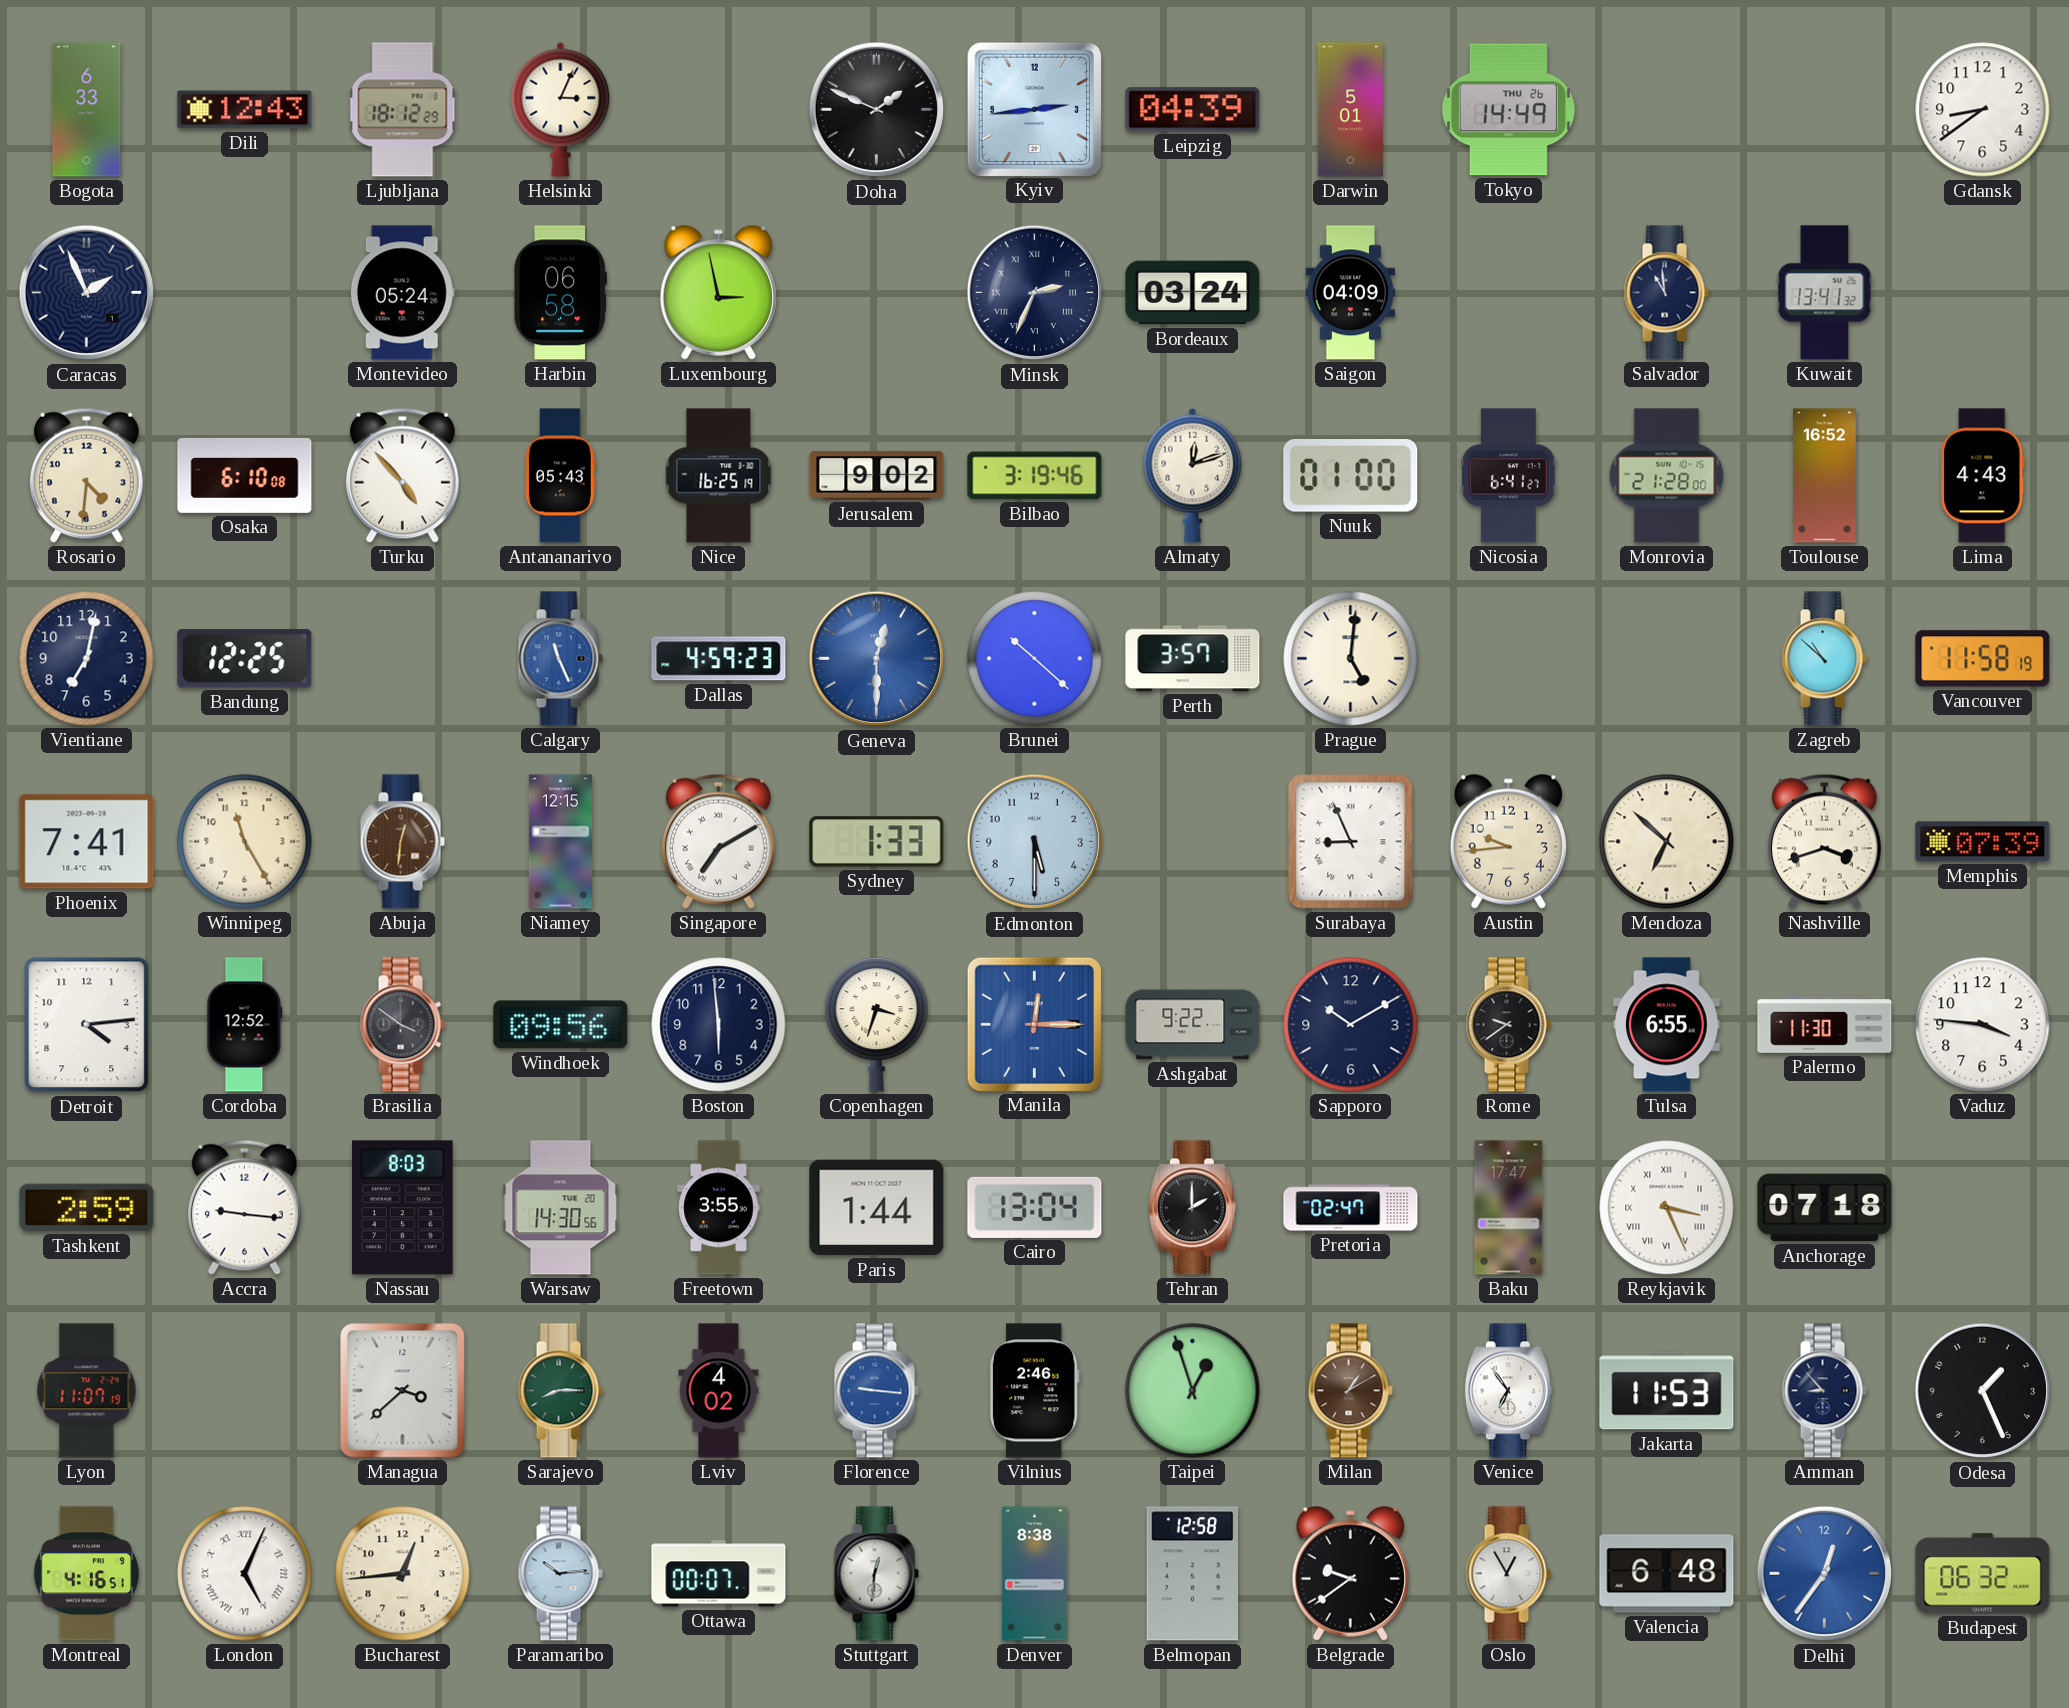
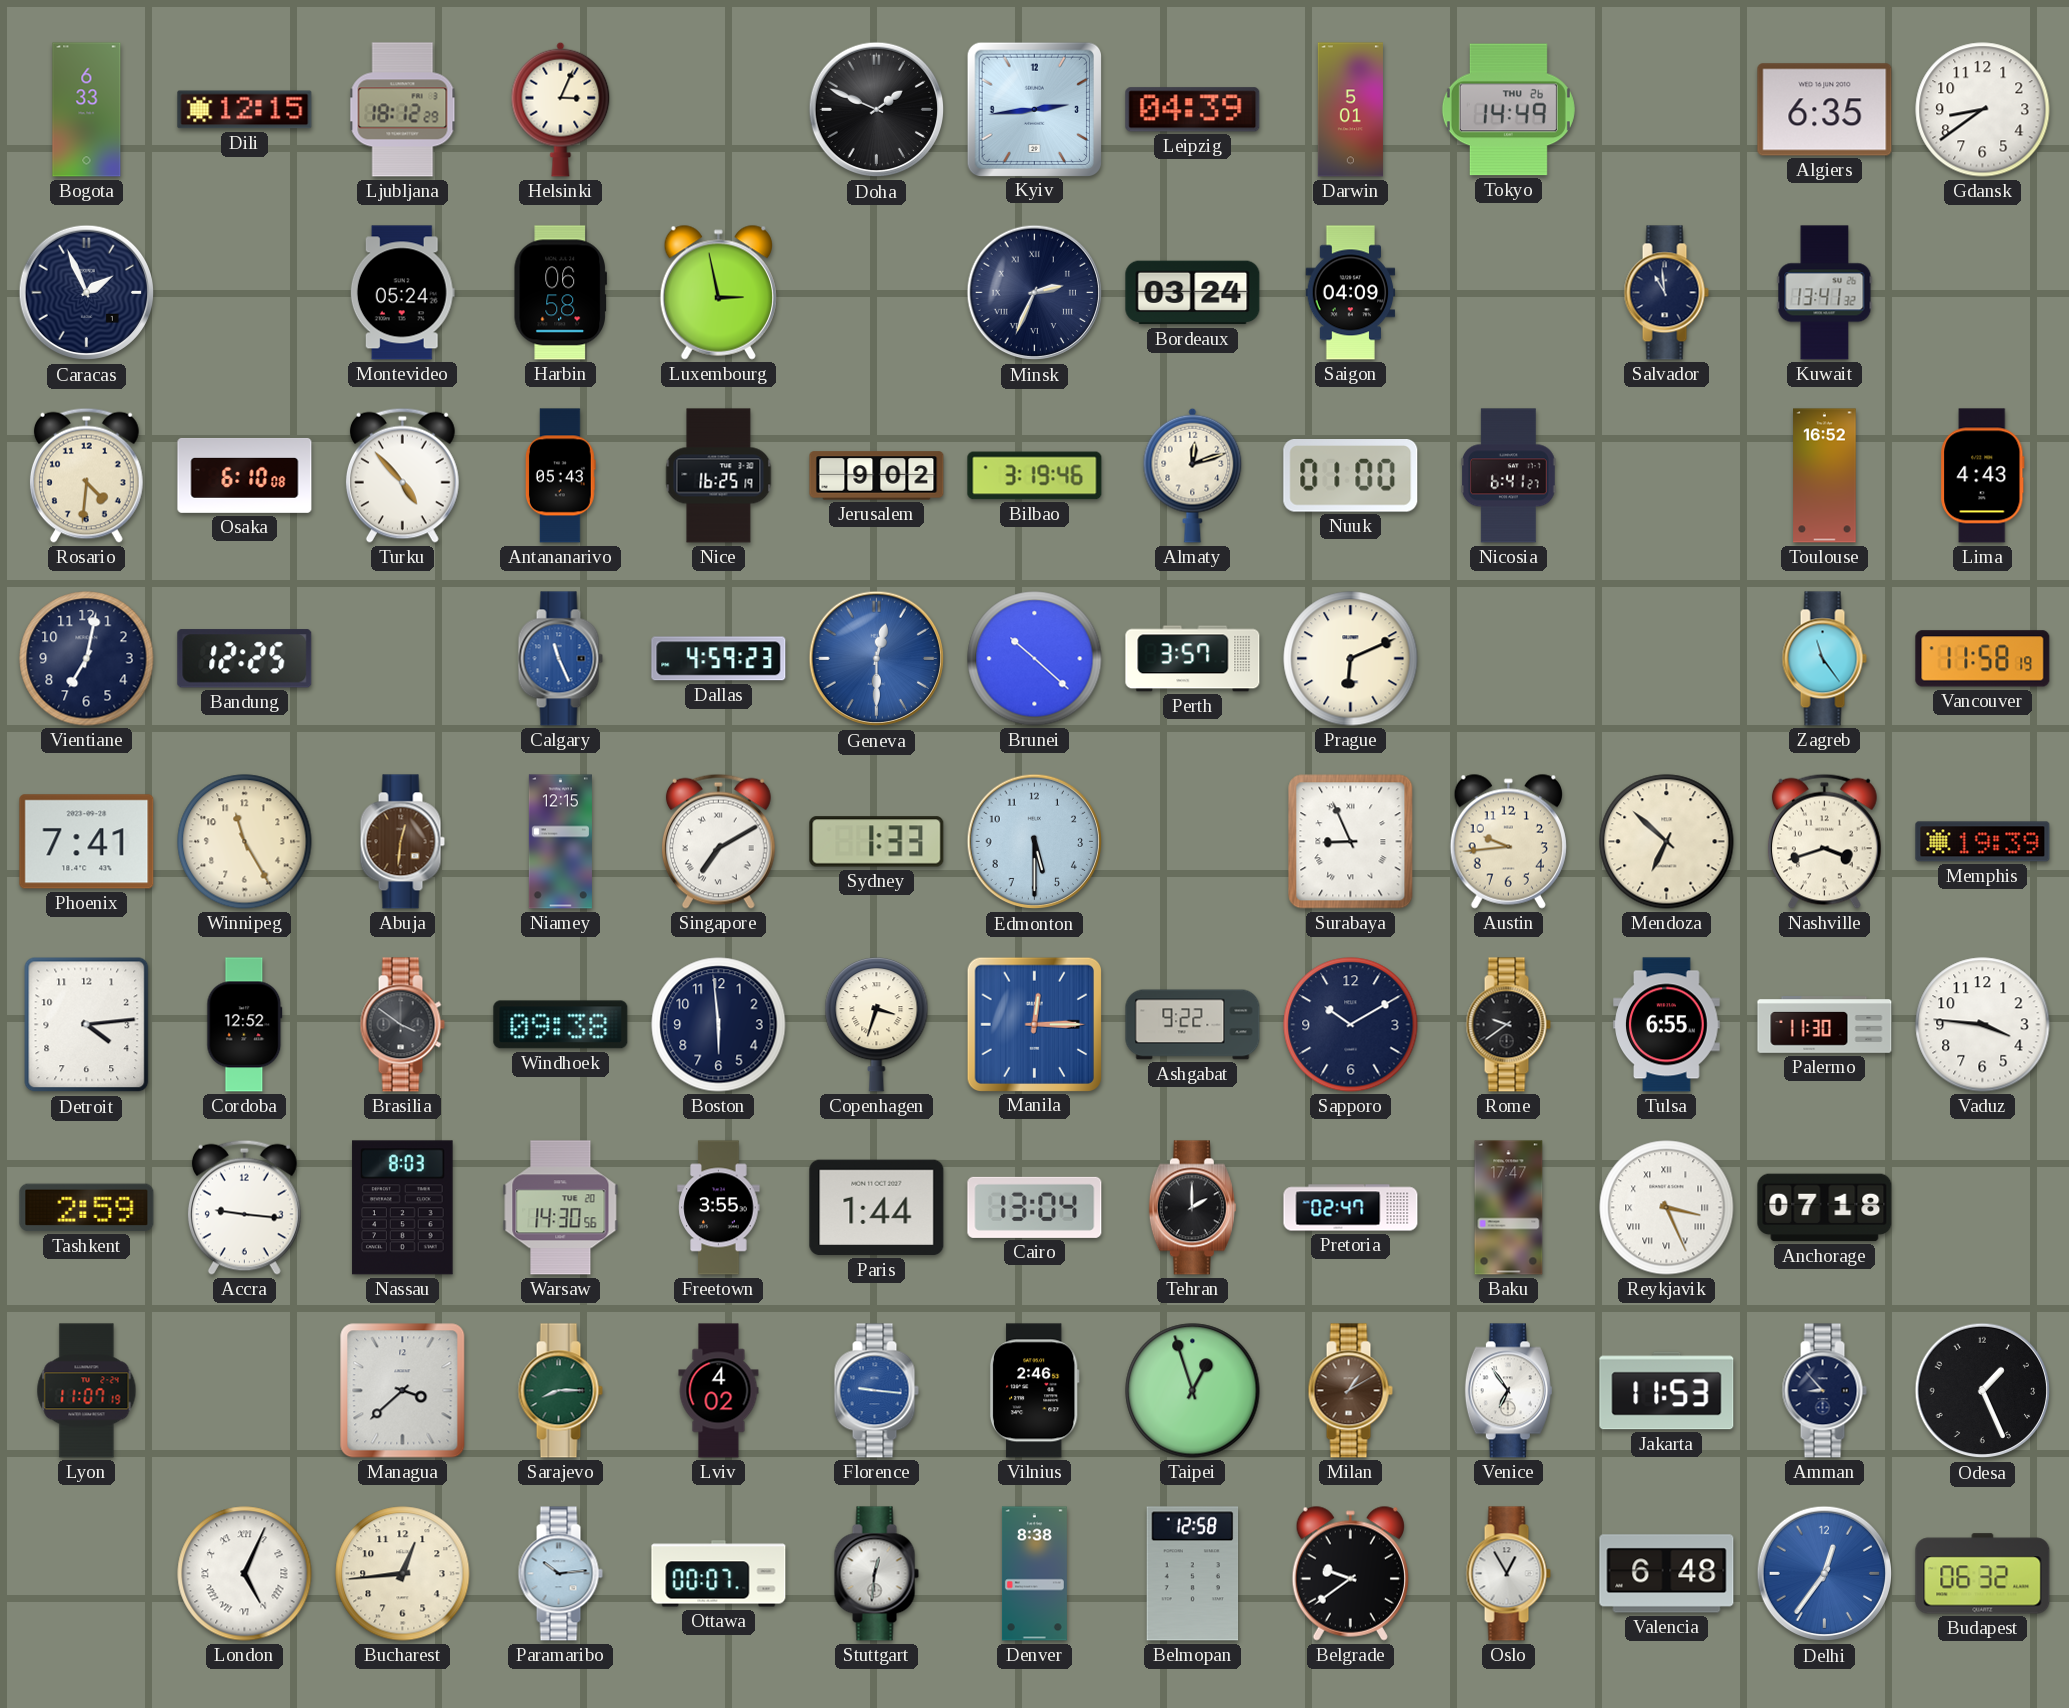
Dili: 12:43 -> 12:15 (245, 110)
Algiers: none -> 6:35 (1825, 110)
Monrovia: 21:28 -> none (1667, 476)
Prague: 5:01 -> 6:11 (1351, 659)
Zagreb: 10:52 -> 11:24 (1824, 659)
Memphis: 07:39 -> 19:39 (1983, 842)
Windhoek: 09:56 -> 09:38 (561, 1025)
Montreal: 4:16 -> none (86, 1574)
